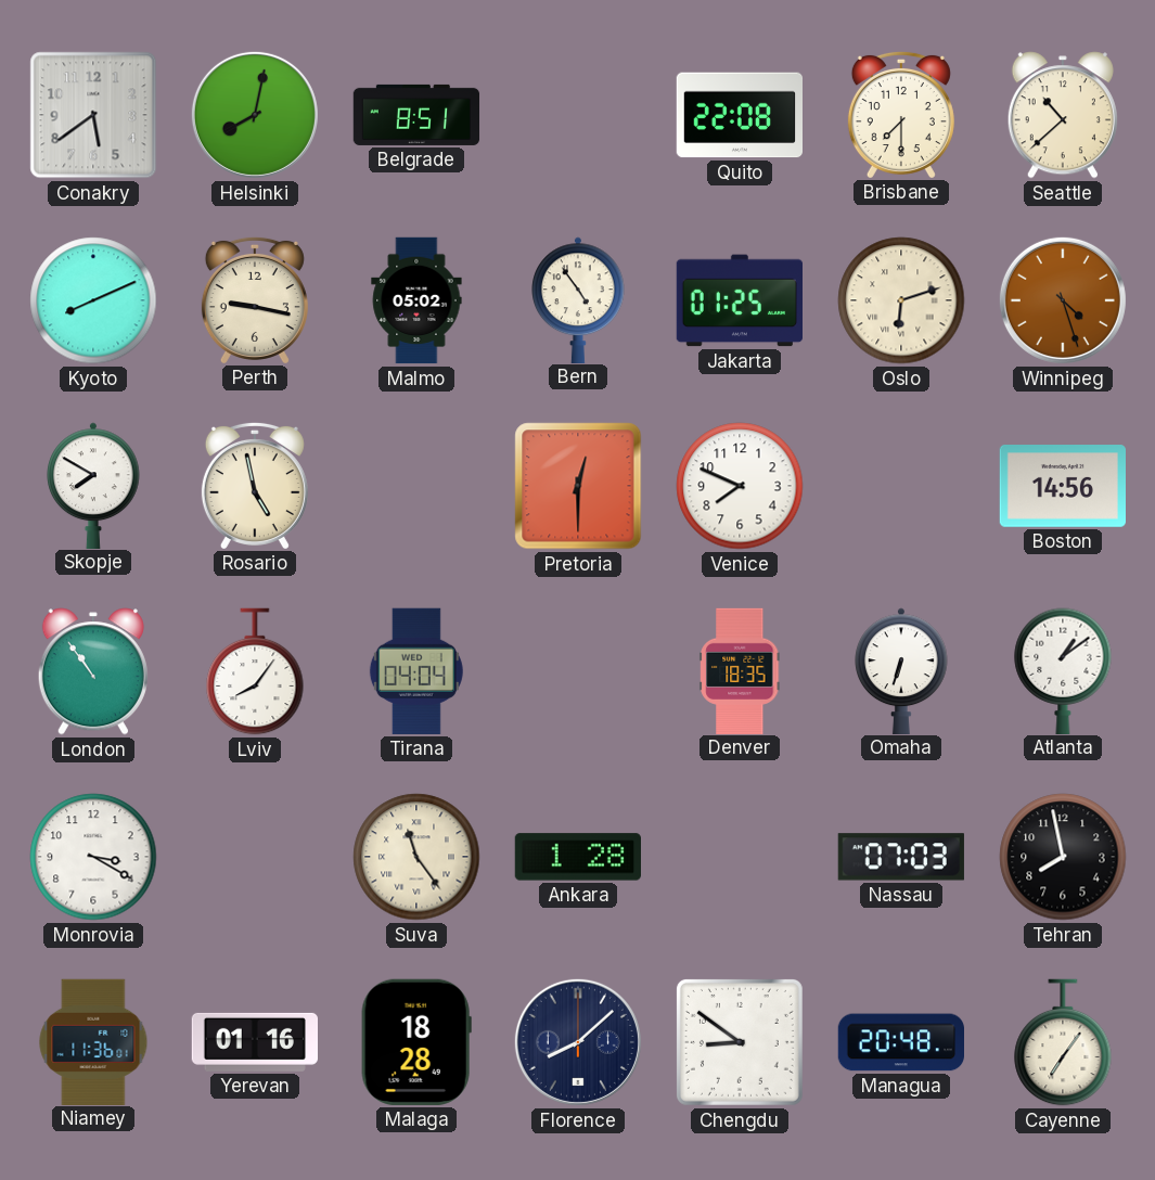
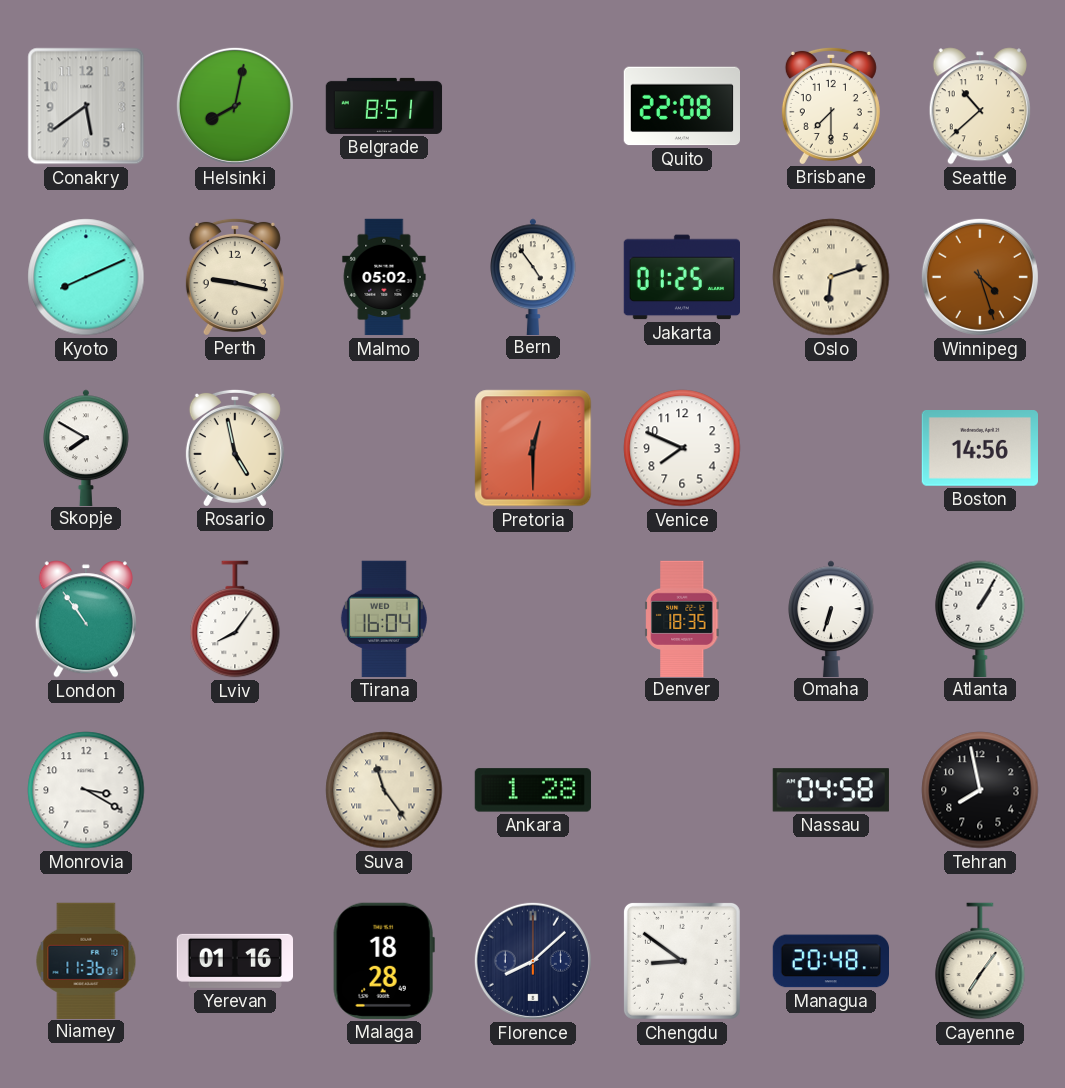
Tirana: 04:04 -> 16:04 (384, 619)
Atlanta: 1:09 -> 1:05 (980, 618)
Nassau: 07:03 -> 04:58 (831, 790)
